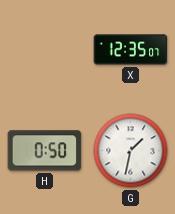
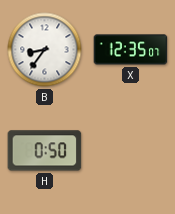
B: none -> 8:36 (45, 50)
G: 1:32 -> none (131, 151)
